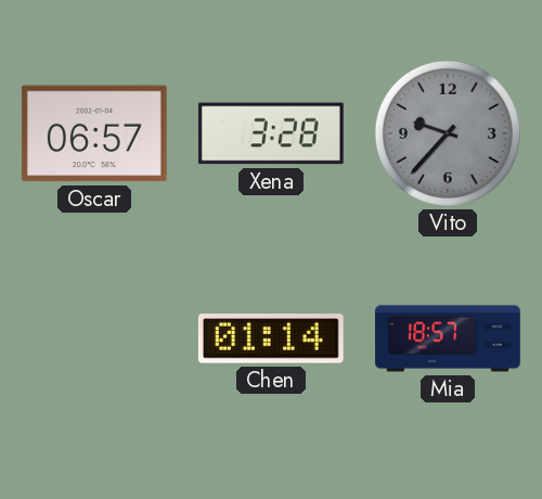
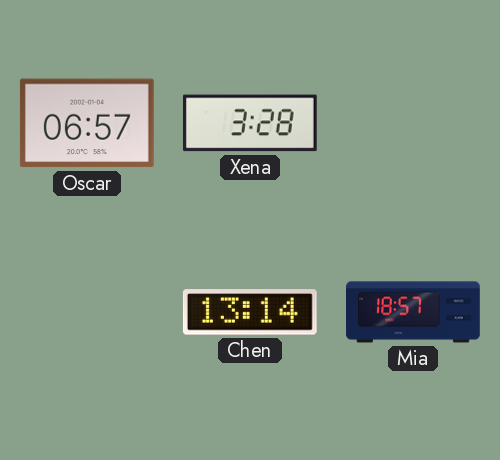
Vito: 9:37 -> none (448, 133)
Chen: 01:14 -> 13:14 (250, 312)
